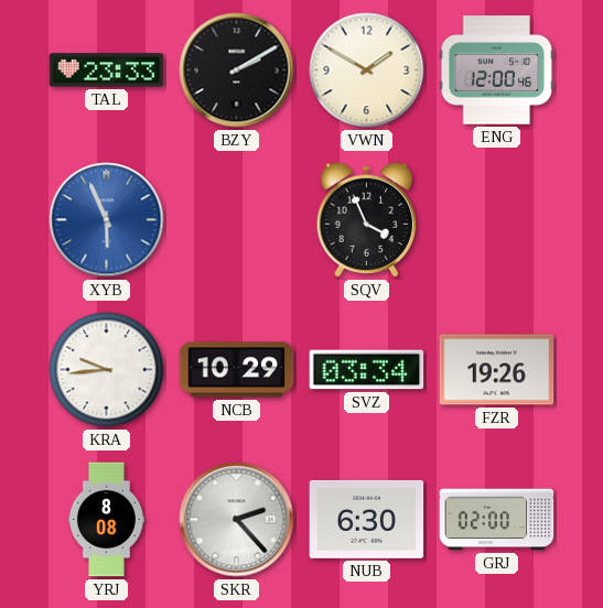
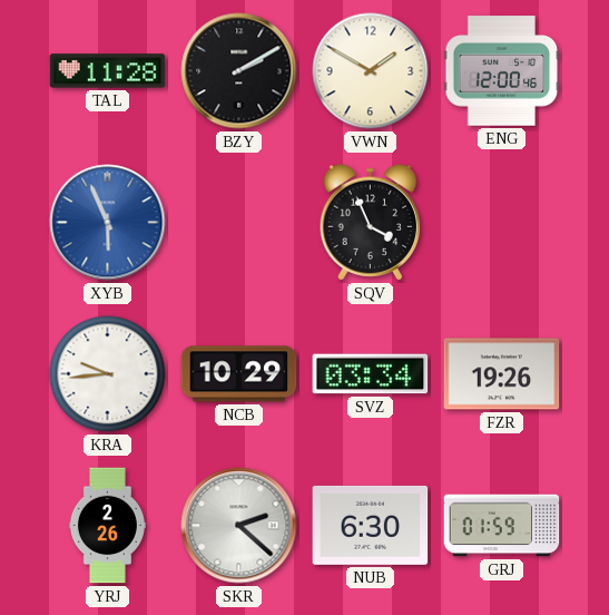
TAL: 23:33 -> 11:28 (108, 71)
YRJ: 8:08 -> 2:26 (107, 526)
SKR: 2:23 -> 2:22 (239, 526)
GRJ: 02:00 -> 01:59 (502, 526)
